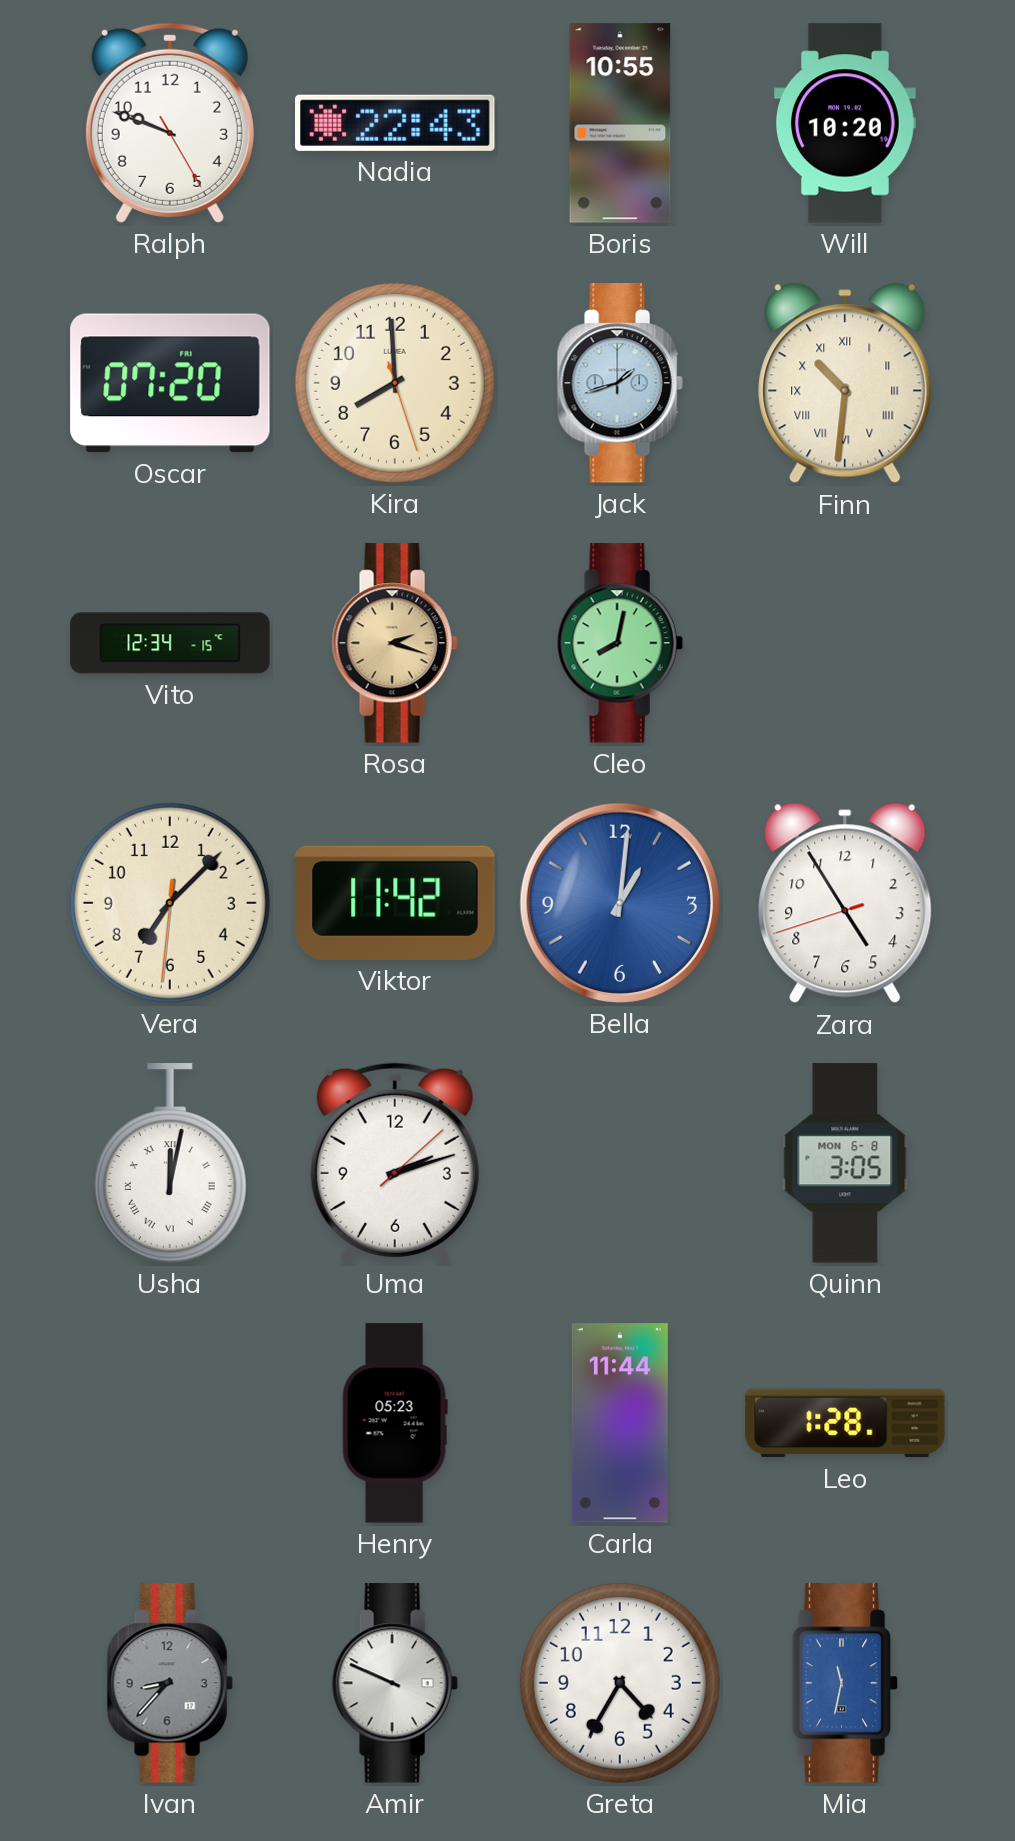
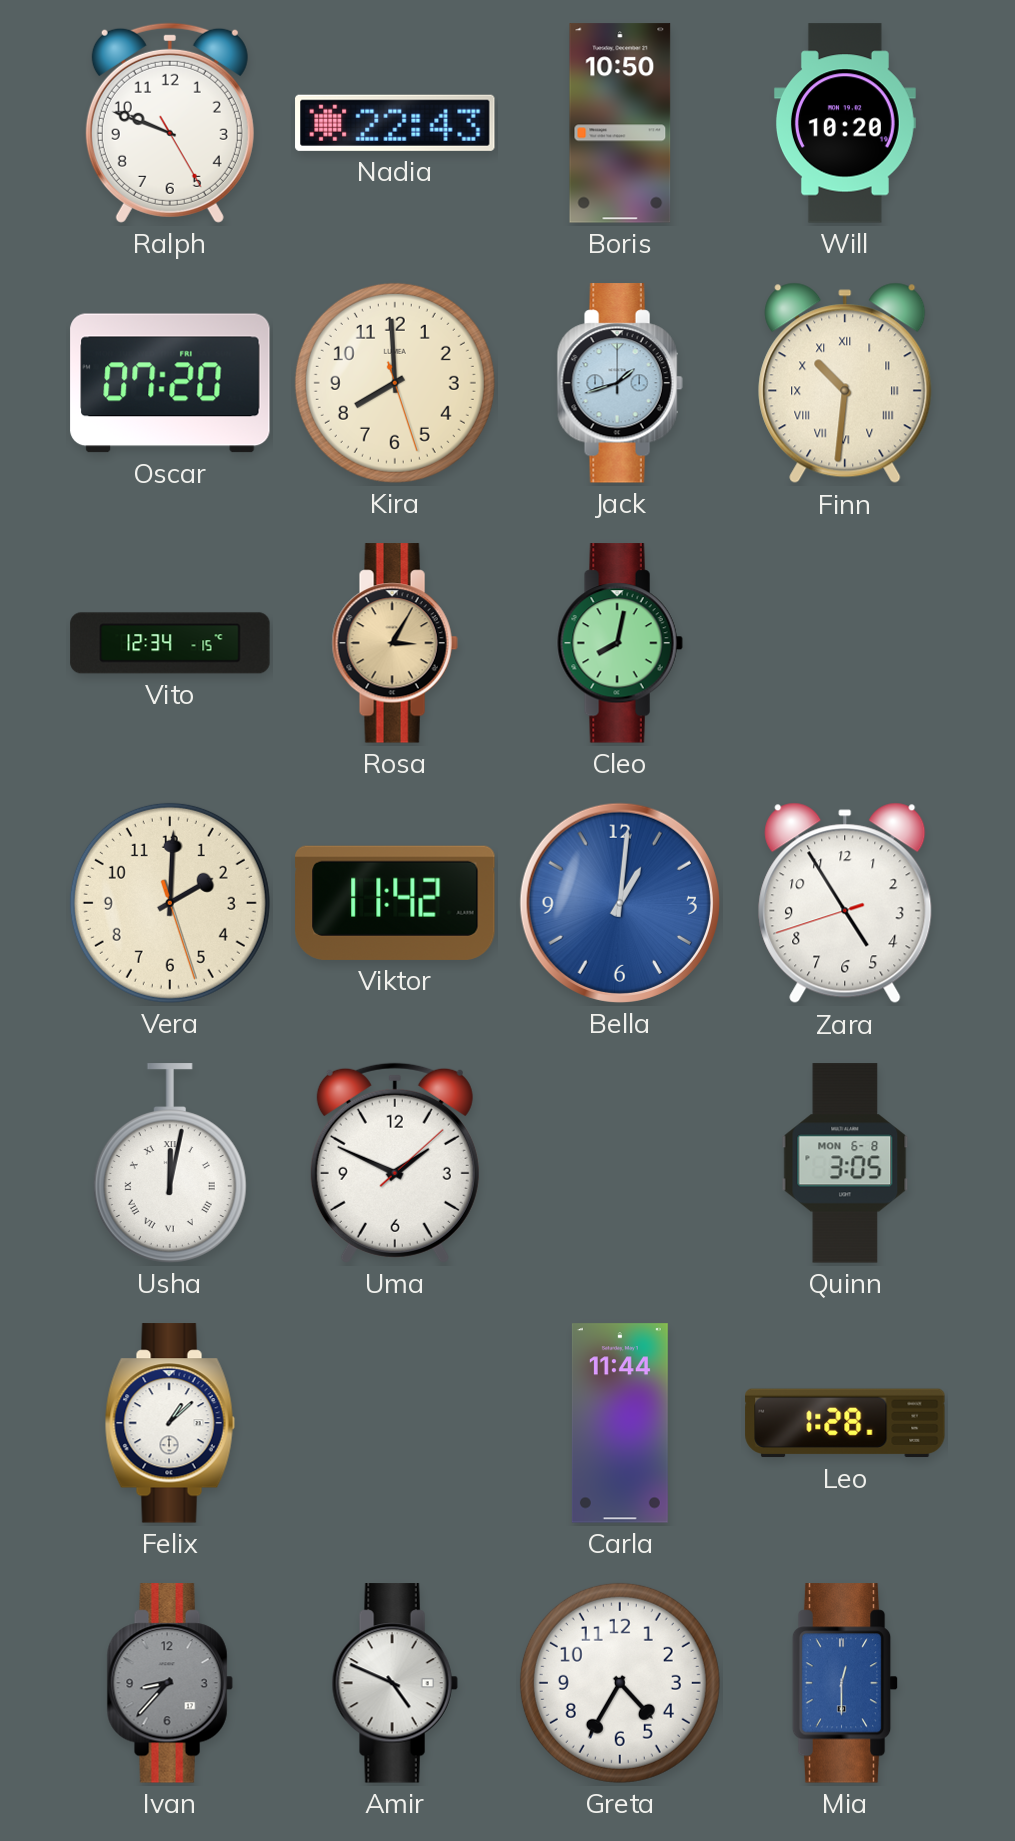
Boris: 10:55 -> 10:50 (620, 123)
Rosa: 2:18 -> 3:05 (395, 643)
Vera: 7:07 -> 2:00 (170, 903)
Uma: 2:12 -> 1:49 (395, 1163)
Felix: none -> 1:08 (170, 1423)
Henry: 05:23 -> none (395, 1423)
Amir: 9:49 -> 4:49 (395, 1683)
Mia: 11:32 -> 12:30 (845, 1683)
